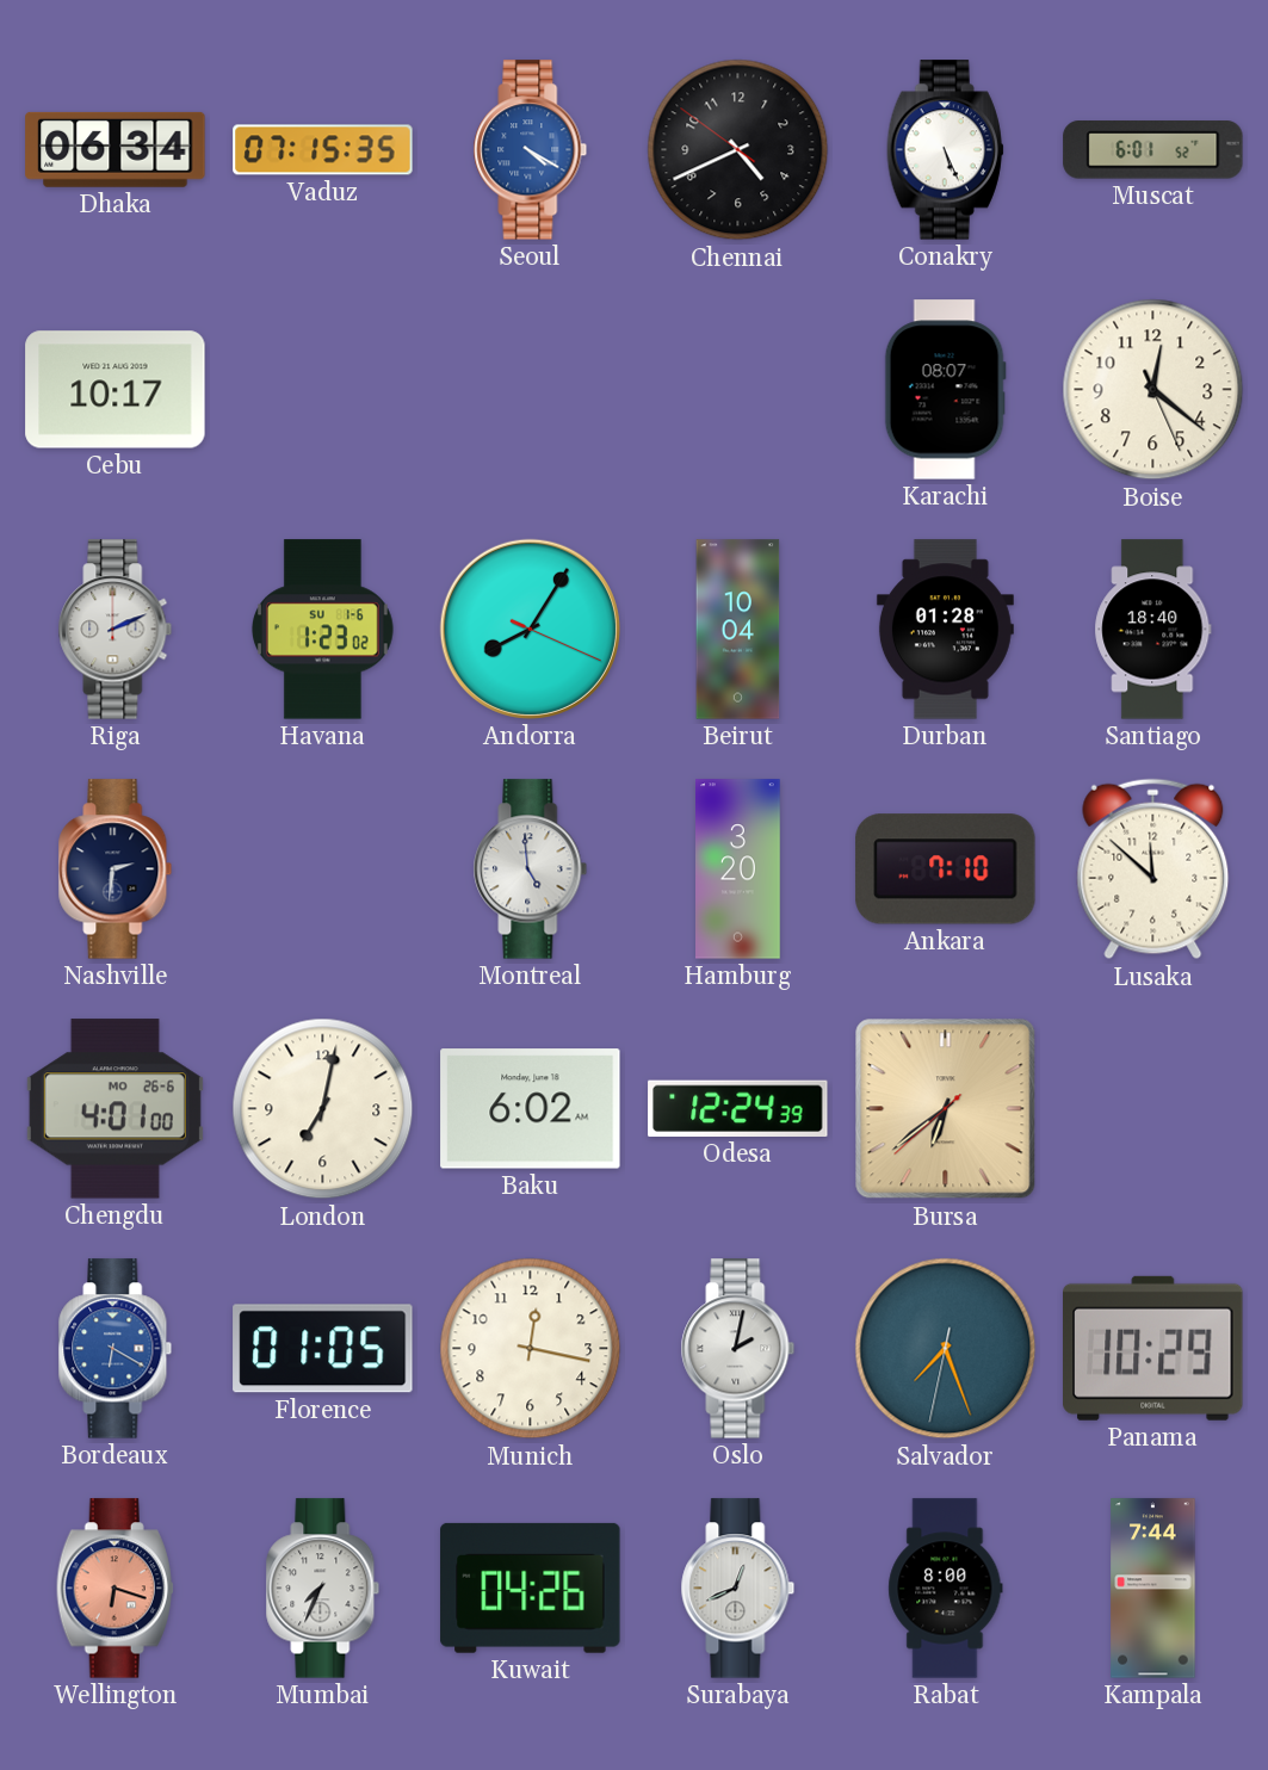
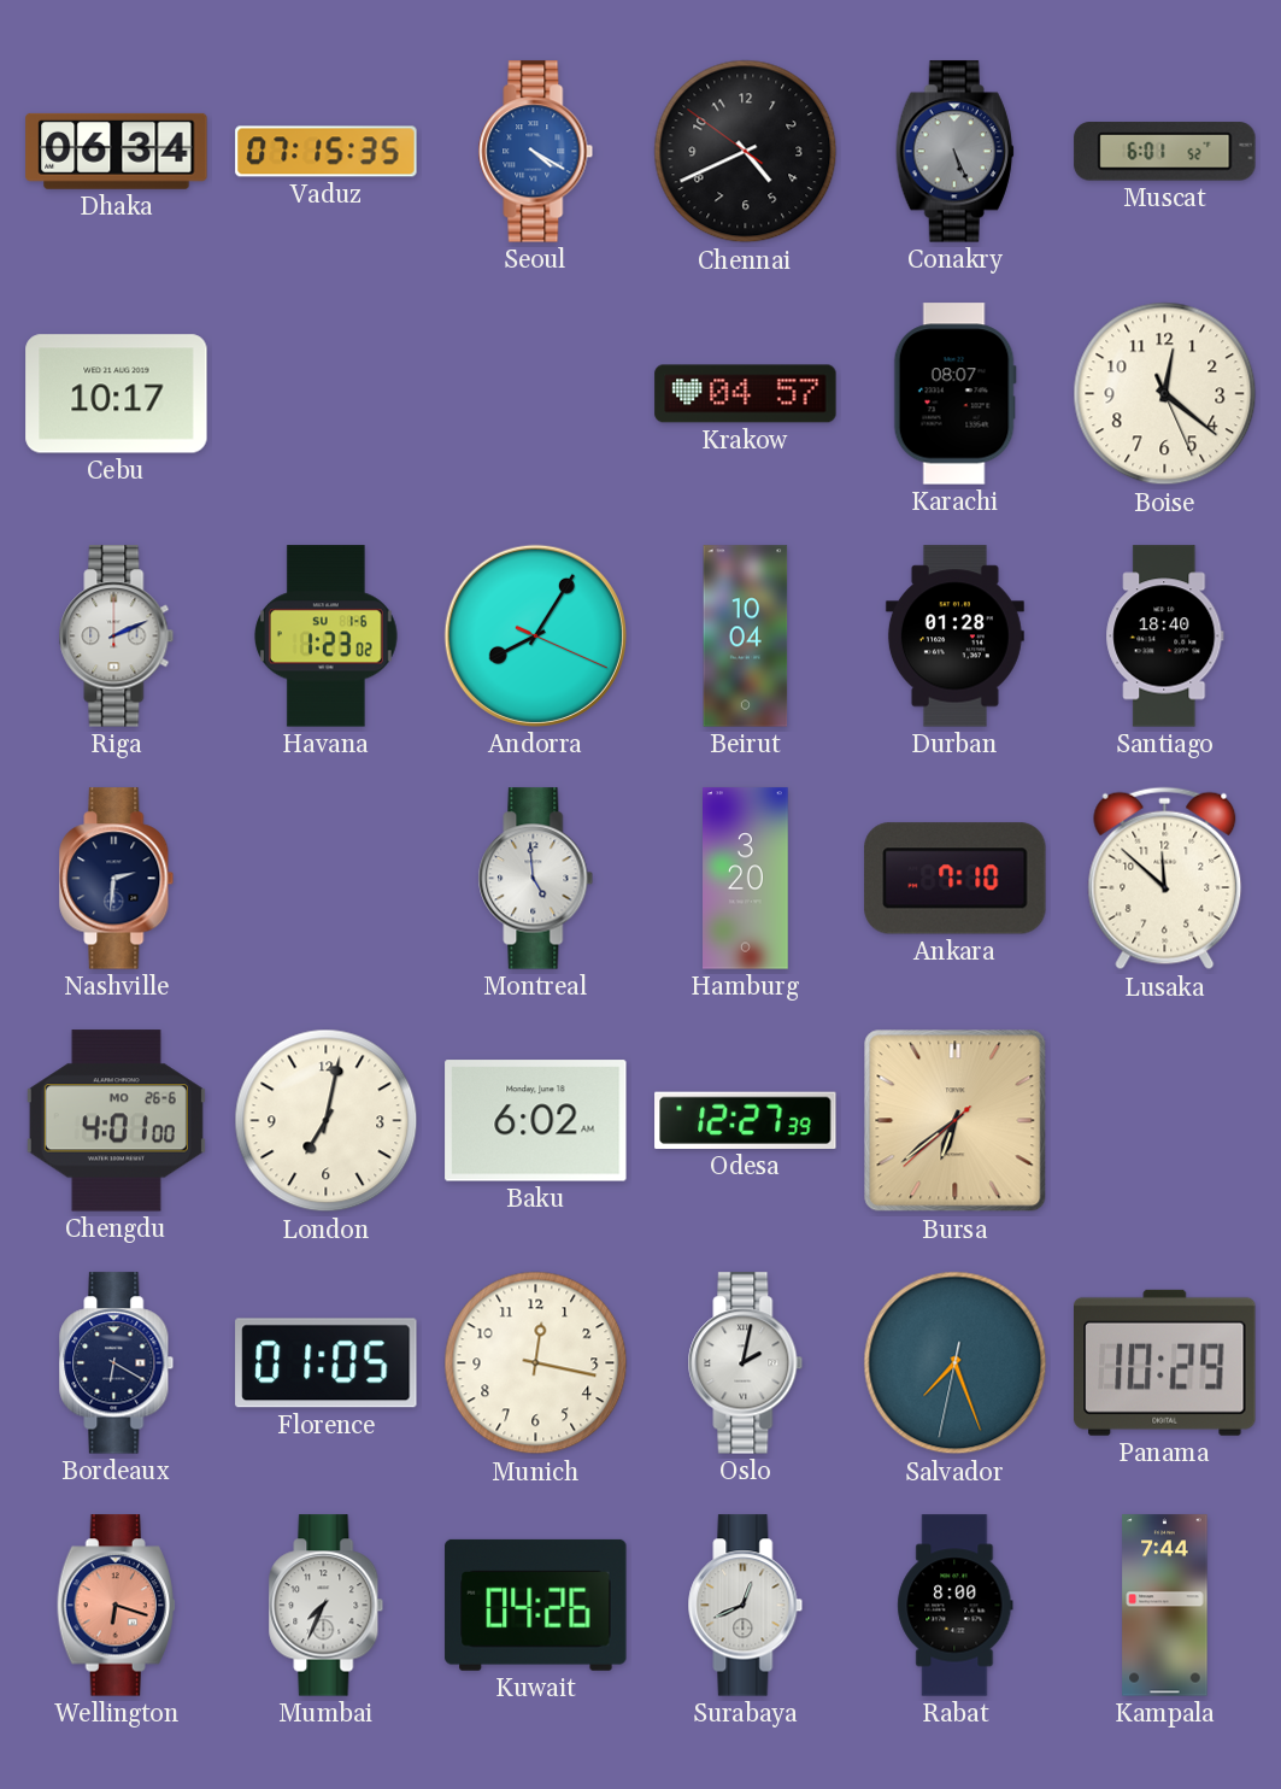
Conakry dial: white -> grey (954, 152)
Krakow: none -> 04:57 (746, 394)
Odesa: 12:24 -> 12:27 (746, 1120)
Bordeaux dial: blue -> navy (117, 1363)
